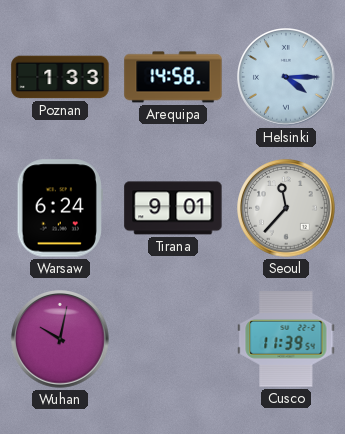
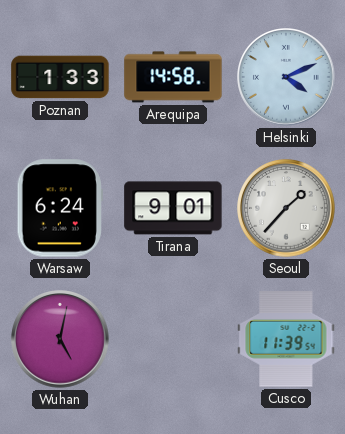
Helsinki: 4:15 -> 4:11 (286, 77)
Seoul: 11:37 -> 1:37 (286, 208)
Wuhan: 10:02 -> 5:02 (60, 339)
